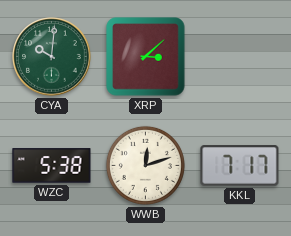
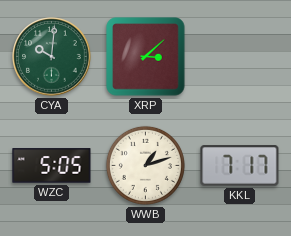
WZC: 5:38 -> 5:05 (52, 166)
WWB: 12:12 -> 1:12 (145, 165)
